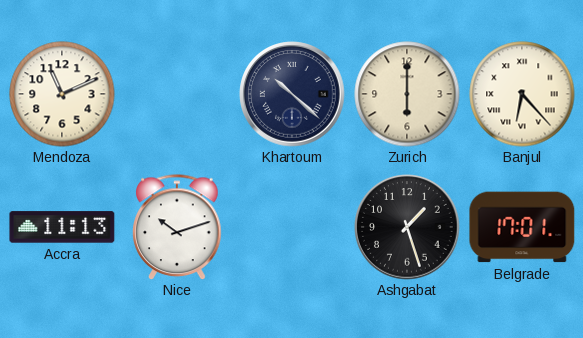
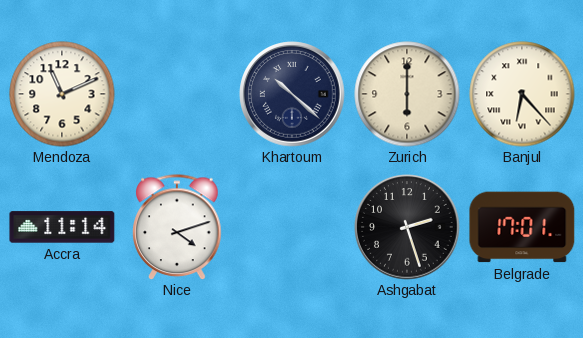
Accra: 11:13 -> 11:14 (62, 227)
Nice: 10:12 -> 4:12 (177, 227)
Ashgabat: 1:27 -> 2:27 (407, 227)
